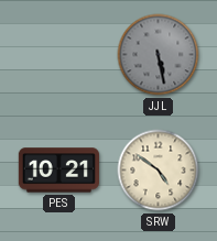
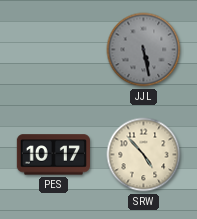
PES: 10:21 -> 10:17 (53, 155)
SRW: 4:51 -> 4:53 (144, 155)
